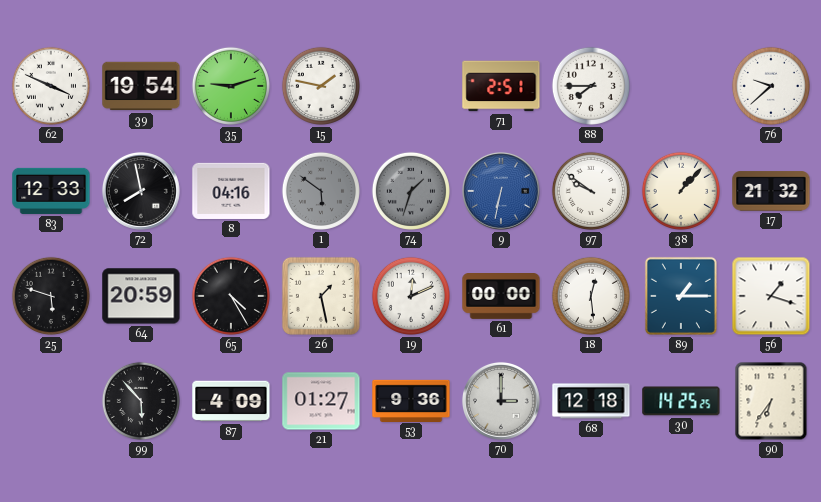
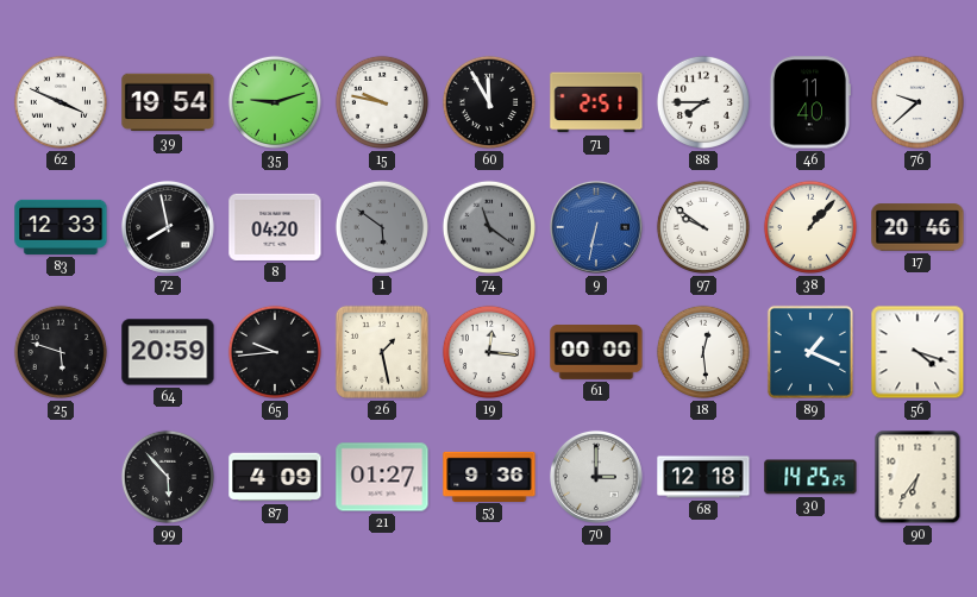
15: 1:47 -> 9:47 (382, 102)
60: none -> 11:55 (489, 102)
46: none -> 11:40 (809, 102)
8: 04:16 -> 04:20 (275, 227)
74: 1:33 -> 11:21 (489, 227)
17: 21:32 -> 20:46 (917, 227)
65: 4:25 -> 9:44 (275, 352)
19: 12:11 -> 12:16 (489, 352)
89: 1:15 -> 1:19 (810, 352)
56: 1:18 -> 4:18 (917, 352)
